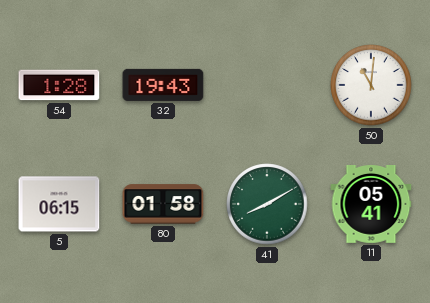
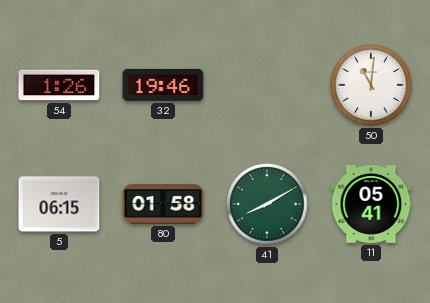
54: 1:28 -> 1:26 (59, 85)
32: 19:43 -> 19:46 (163, 85)
